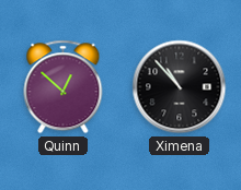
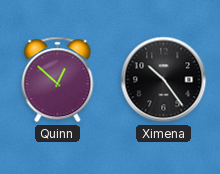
Ximena: 10:53 -> 10:24 (164, 80)
